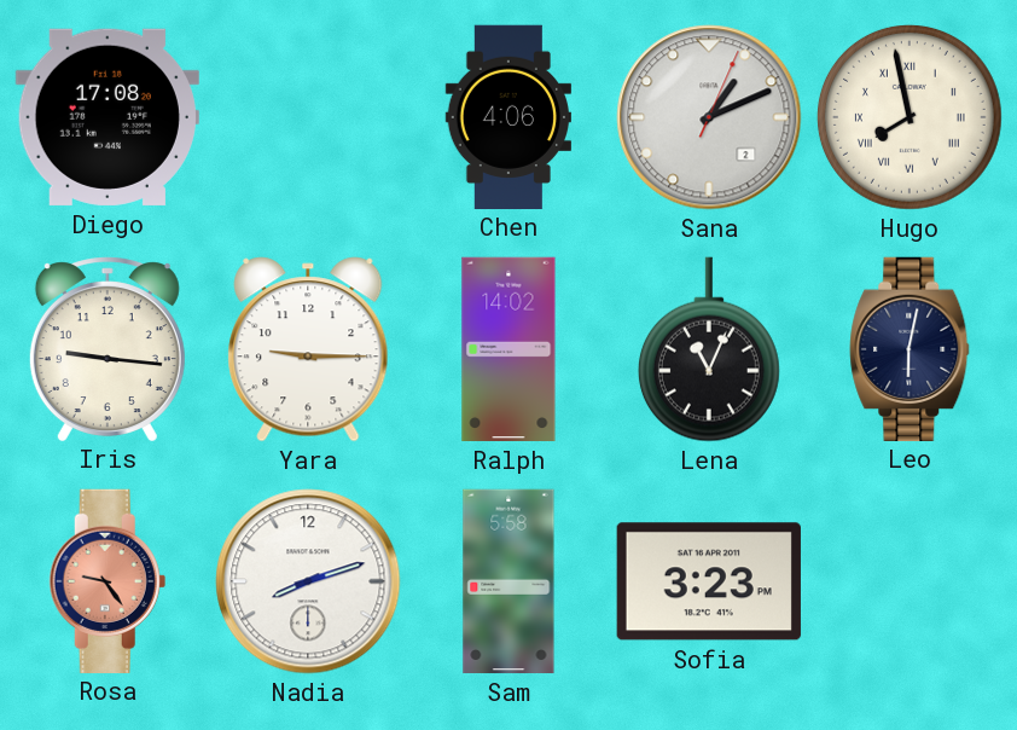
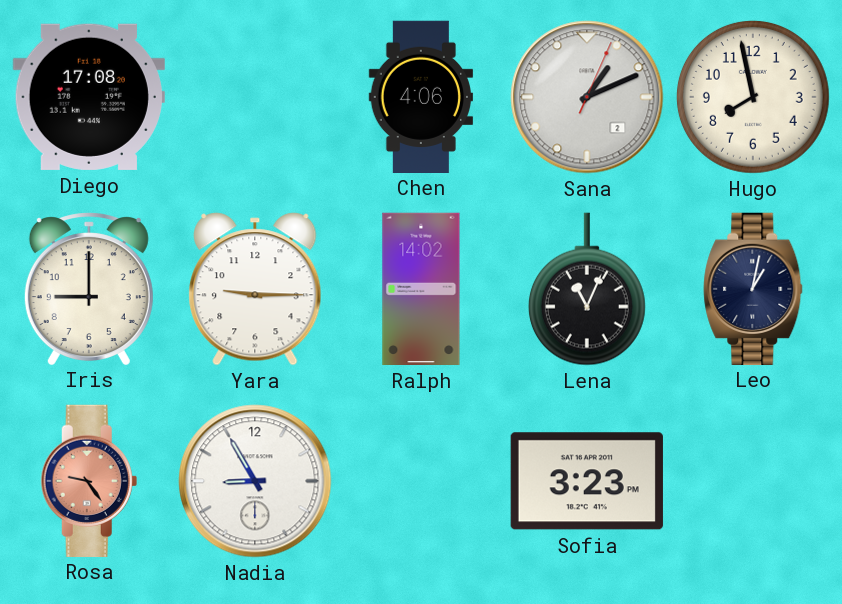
Hugo numerals: Roman -> Arabic (753, 97)
Iris: 9:16 -> 9:00 (89, 288)
Leo: 6:02 -> 1:02 (753, 288)
Nadia: 8:12 -> 8:55 (255, 481)
Sam: 5:58 -> none (508, 581)
